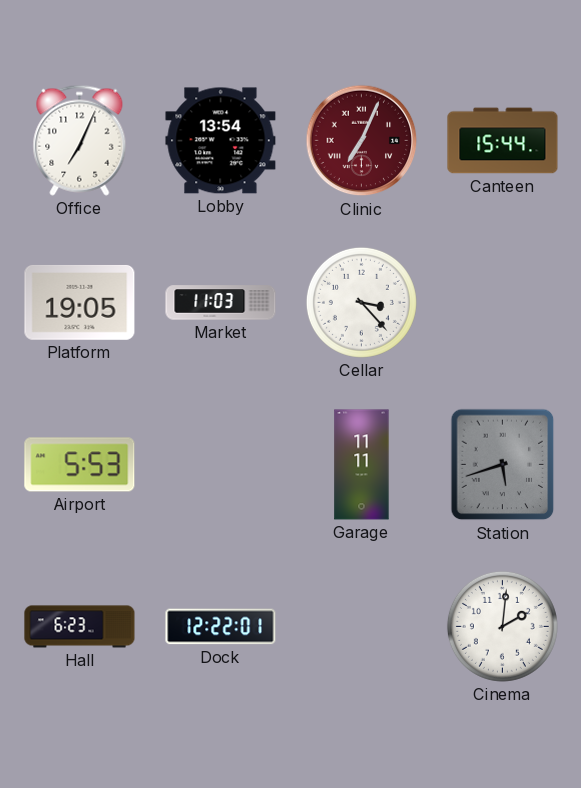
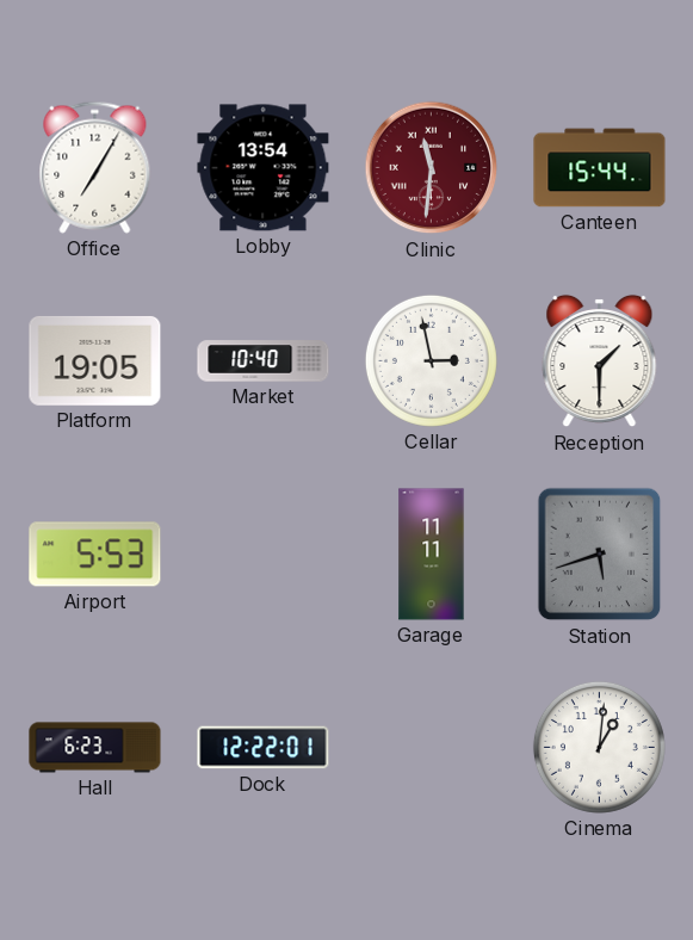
Office: 7:04 -> 7:05 (95, 167)
Clinic: 7:04 -> 11:31 (432, 168)
Market: 11:03 -> 10:40 (264, 361)
Cellar: 3:23 -> 2:58 (431, 360)
Reception: none -> 1:30 (600, 361)
Cinema: 2:01 -> 1:01 (599, 747)
